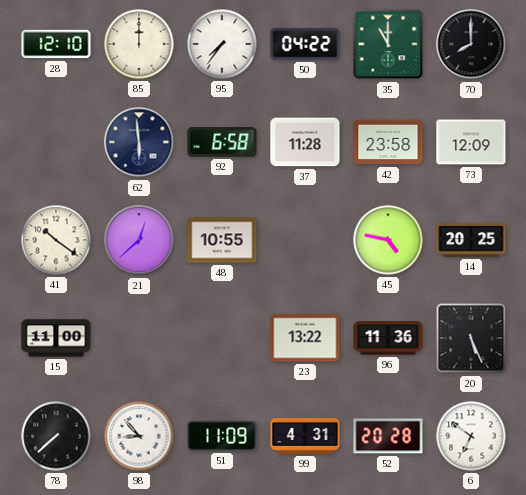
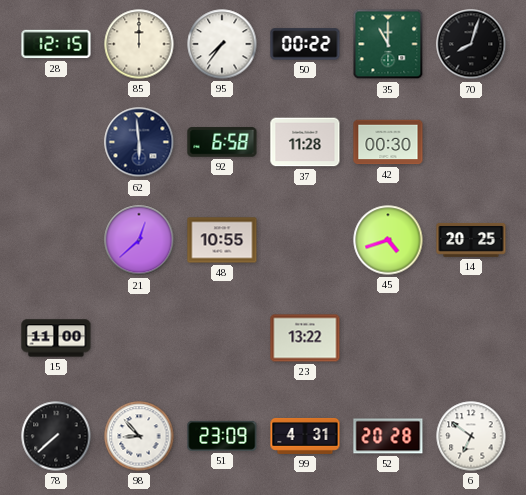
28: 12:10 -> 12:15 (56, 44)
50: 04:22 -> 00:22 (305, 44)
70: 8:00 -> 8:03 (471, 44)
42: 23:58 -> 00:30 (388, 142)
73: 12:09 -> none (471, 142)
41: 10:21 -> none (56, 240)
45: 4:47 -> 4:42 (388, 240)
96: 11:36 -> none (388, 338)
20: 5:26 -> none (471, 338)
51: 11:09 -> 23:09 (222, 436)
